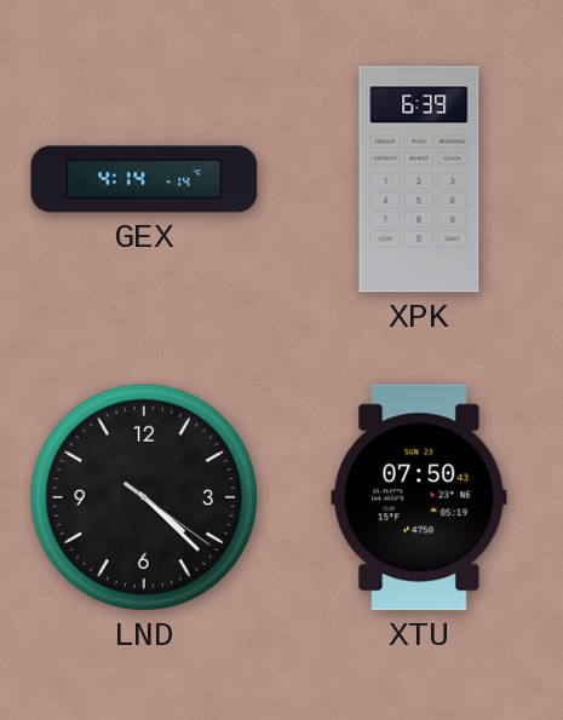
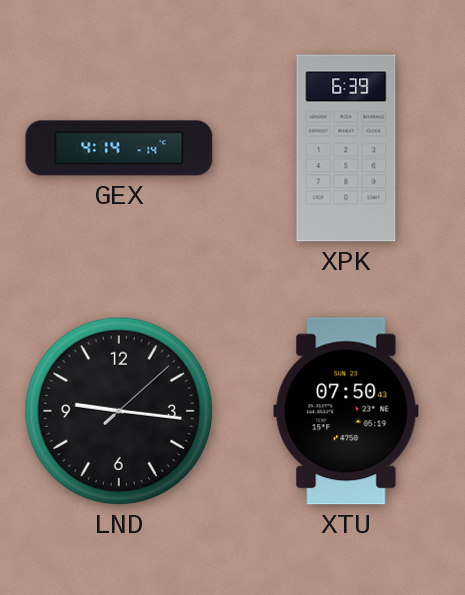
LND: 4:22 -> 9:16 (119, 411)
